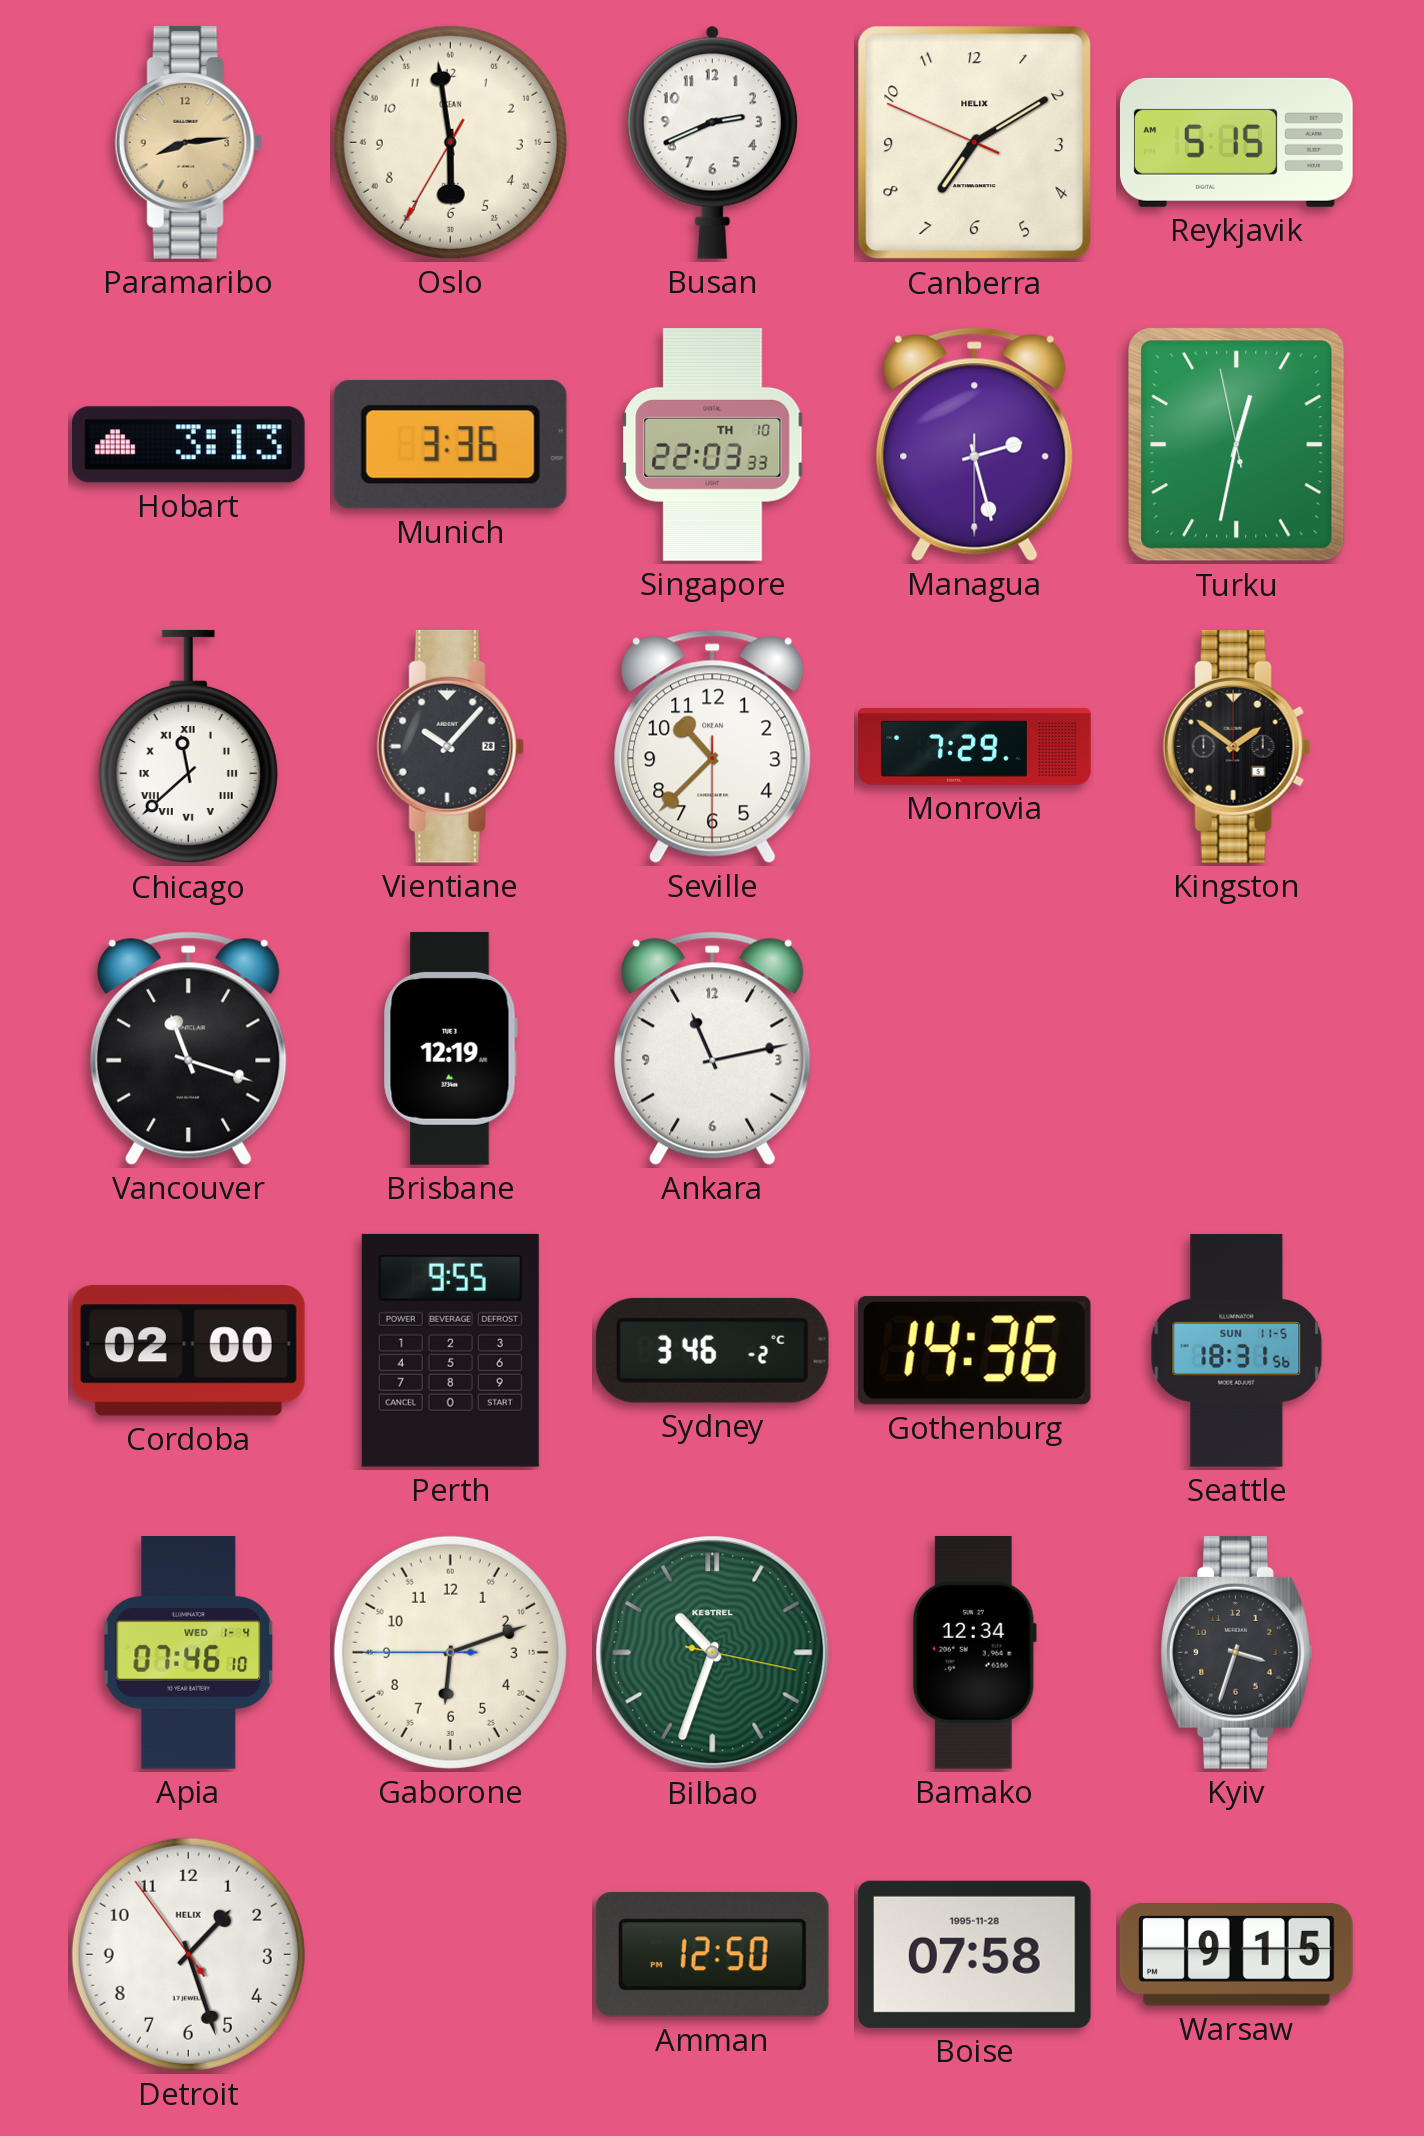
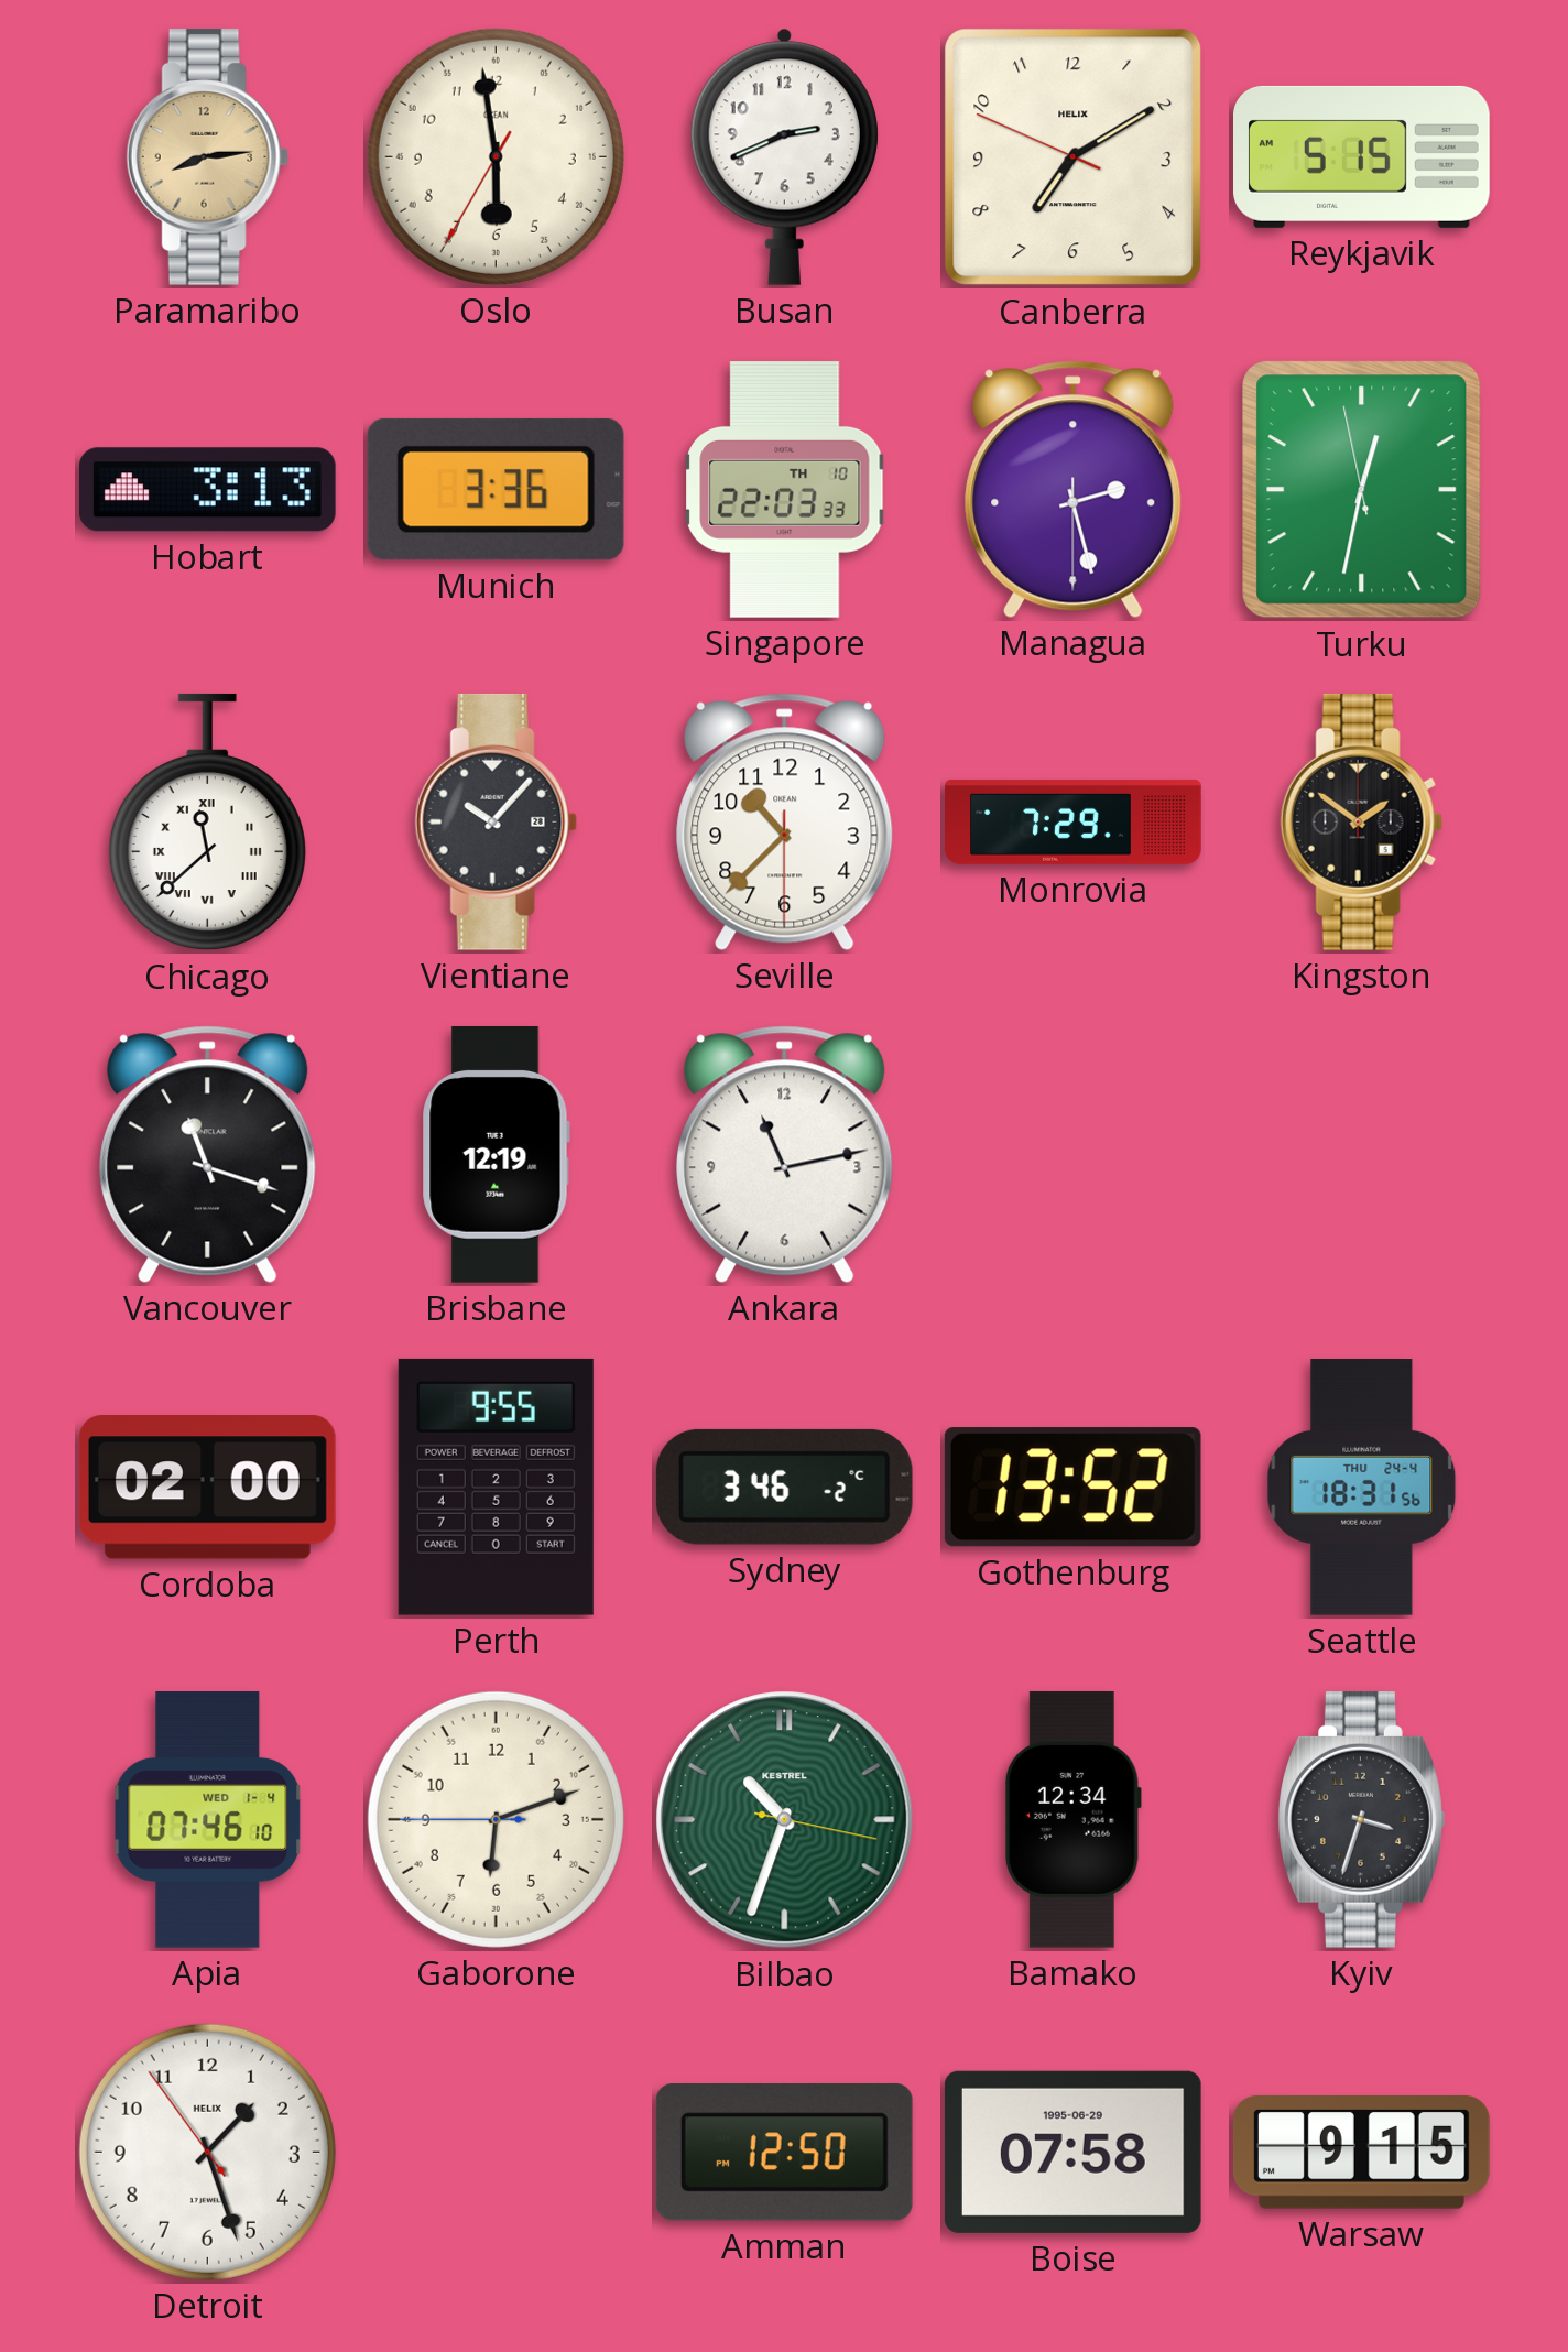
Gothenburg: 14:36 -> 13:52 (1072, 1488)
Seattle date: SUN 11-5 -> THU 24-4 (1362, 1488)
Boise date: 1995-11-28 -> 1995-06-29 (1072, 2152)
